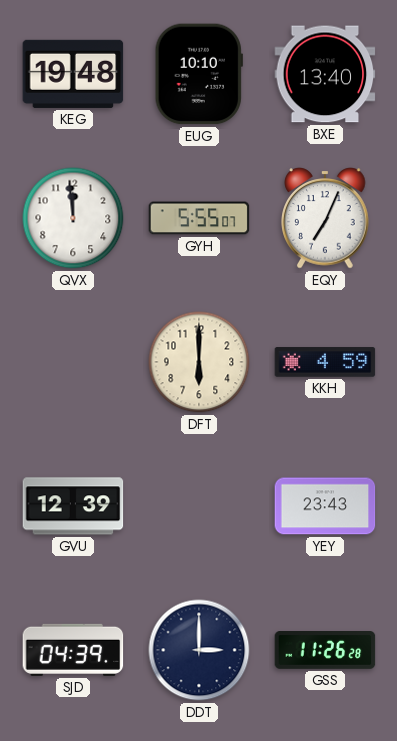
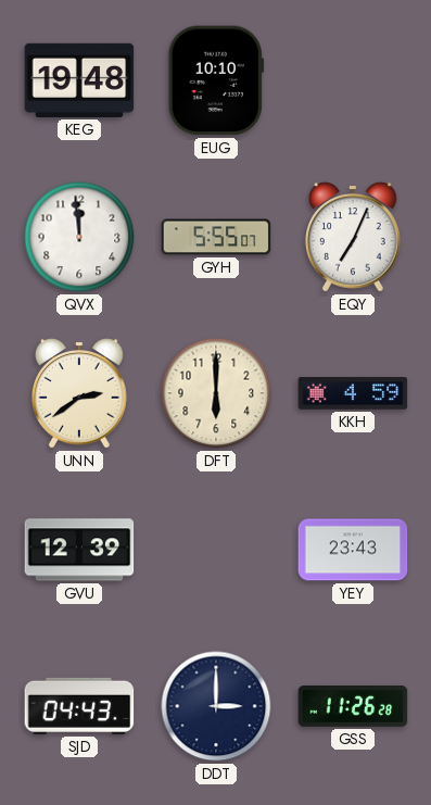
BXE: 13:40 -> none (325, 74)
UNN: none -> 2:39 (79, 393)
SJD: 04:39 -> 04:43 (79, 706)
